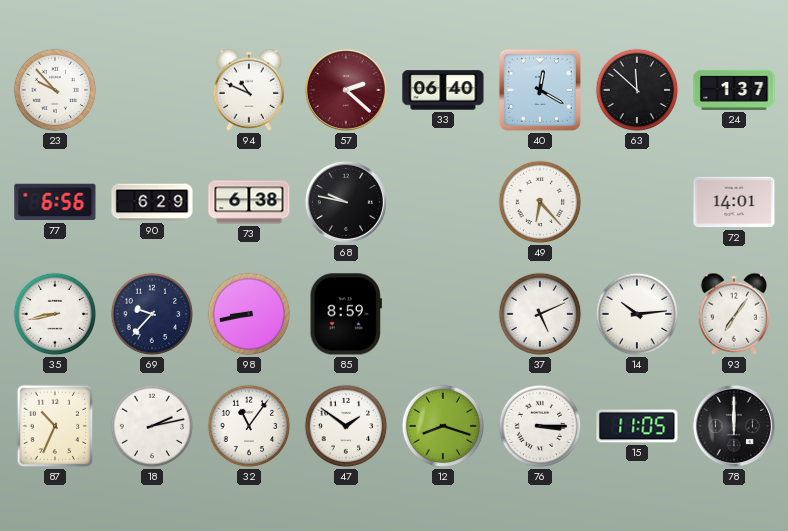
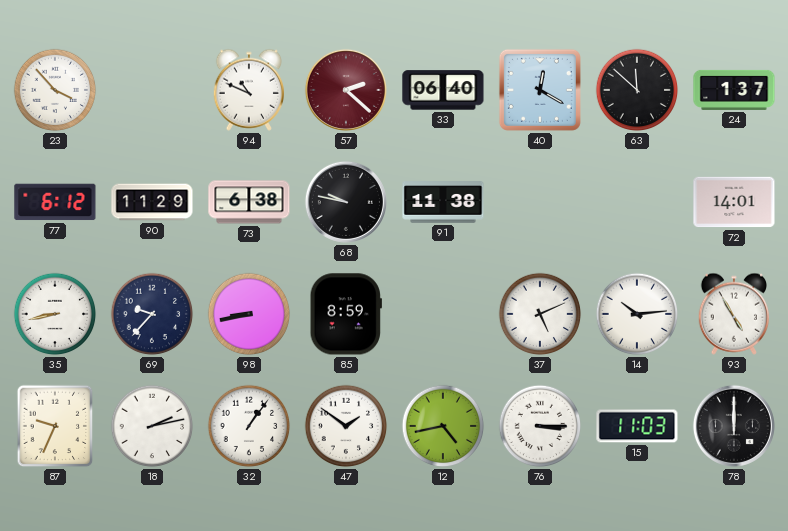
23: 9:53 -> 3:53 (55, 90)
77: 6:56 -> 6:12 (55, 202)
90: 6:29 -> 11:29 (152, 202)
91: none -> 11:38 (443, 202)
49: 6:23 -> none (540, 202)
93: 7:06 -> 4:55 (733, 314)
87: 10:34 -> 9:34 (55, 426)
32: 11:06 -> 1:06 (249, 426)
12: 8:18 -> 4:43 (443, 426)
15: 11:05 -> 11:03 (637, 426)
